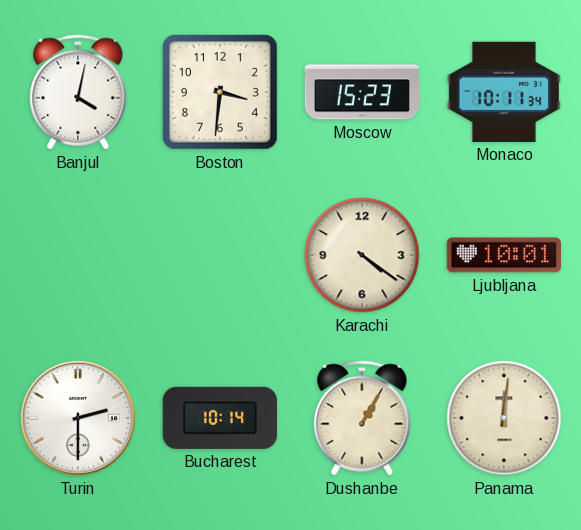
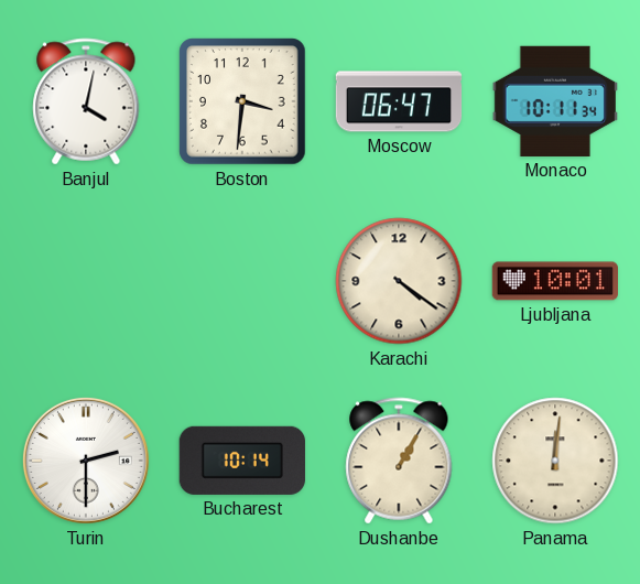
Moscow: 15:23 -> 06:47 (399, 101)
